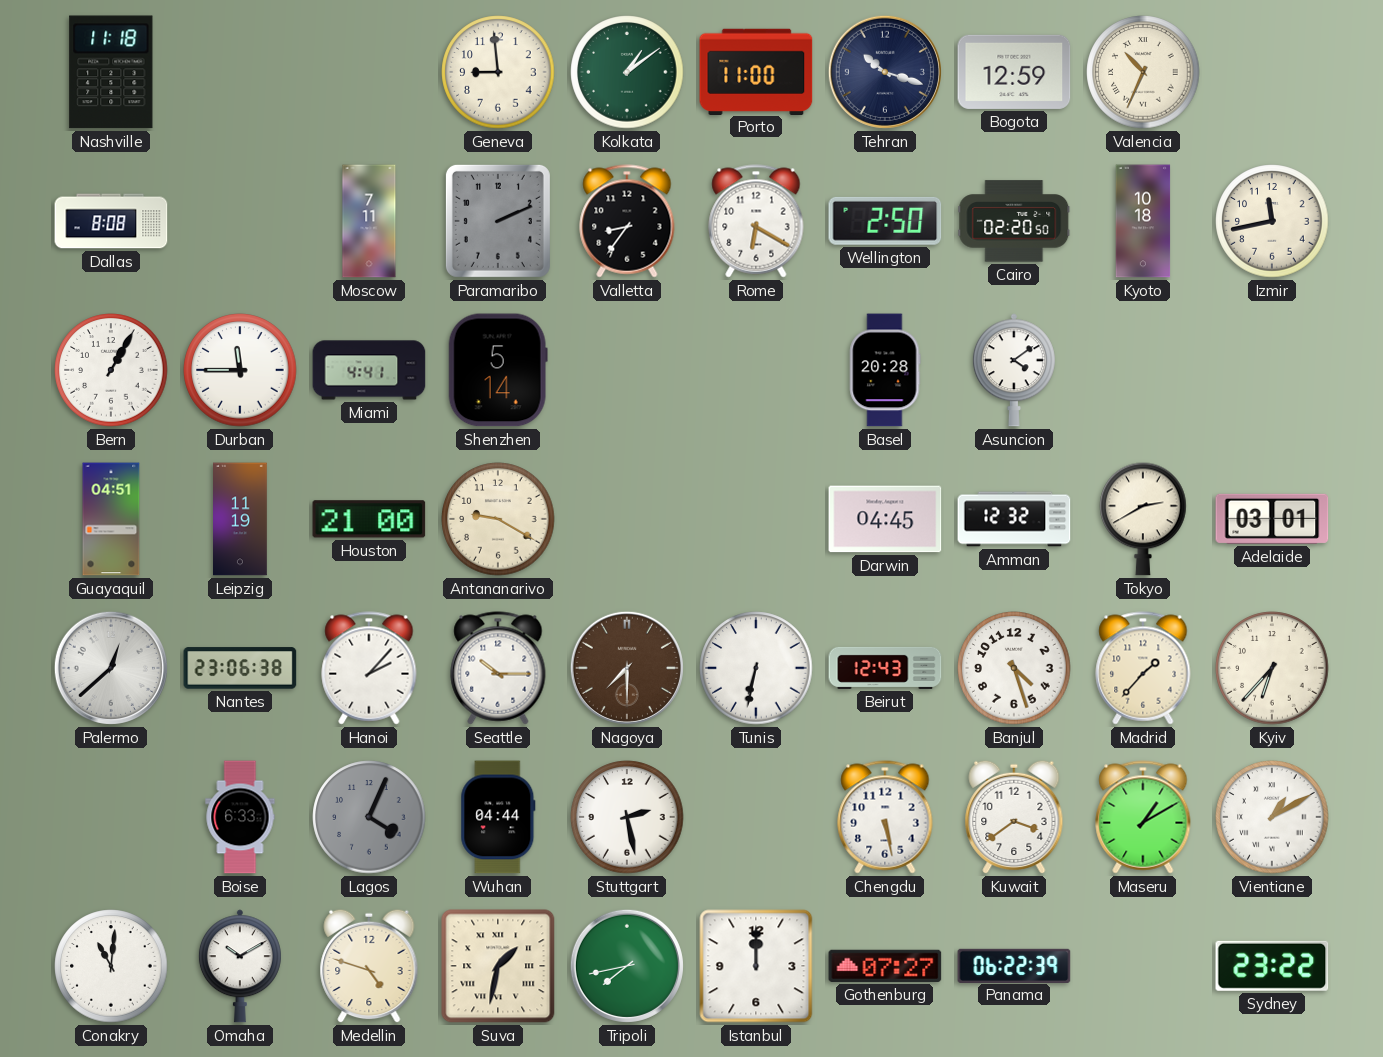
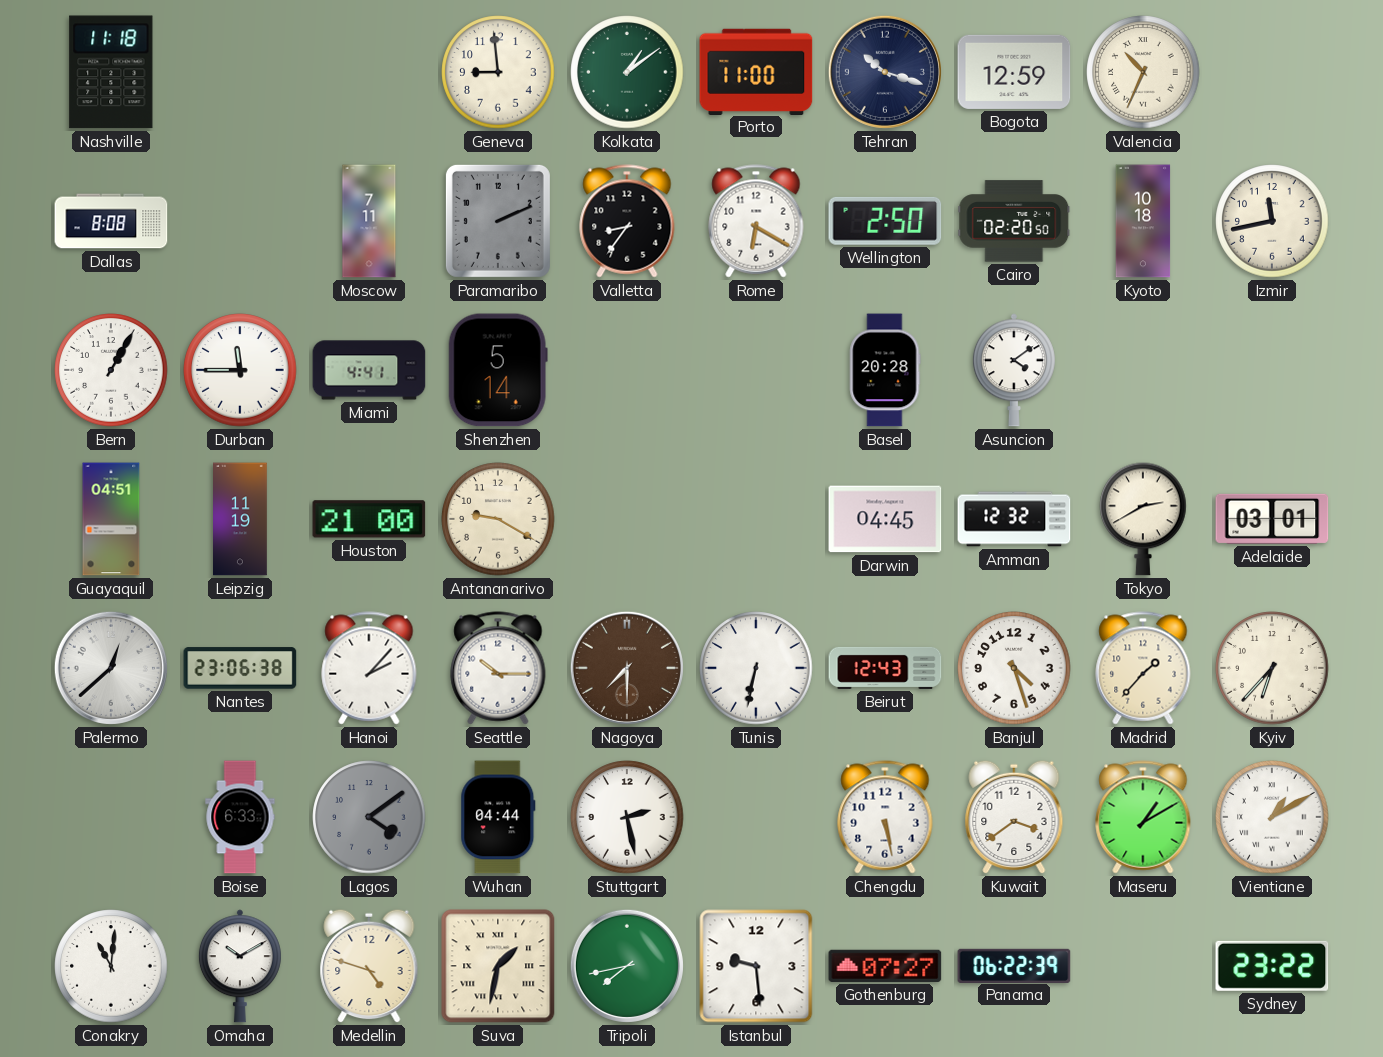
Lagos: 4:04 -> 4:09 (369, 817)
Istanbul: 12:00 -> 9:29 (756, 966)
